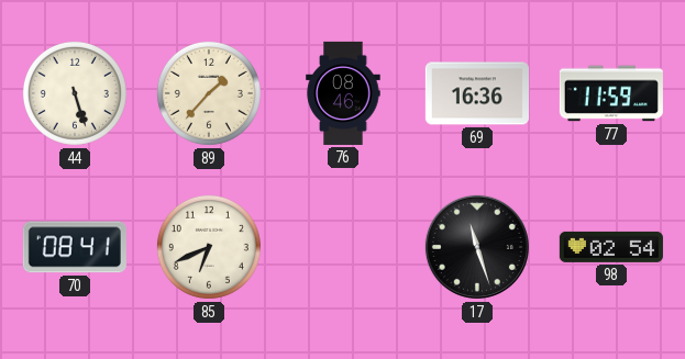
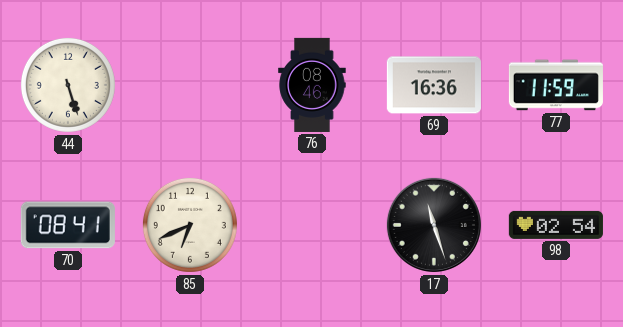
89: 1:37 -> none (209, 93)
